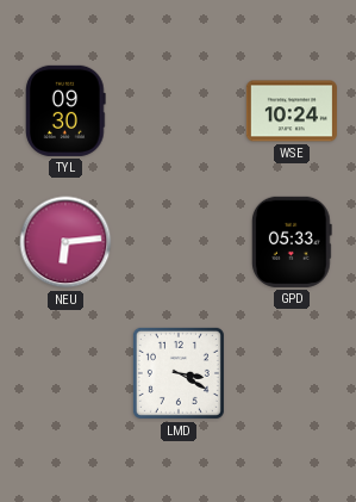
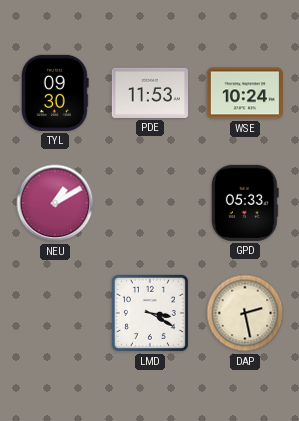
PDE: none -> 11:53 (150, 93)
NEU: 6:14 -> 1:10 (55, 203)
DAP: none -> 2:28 (245, 313)
